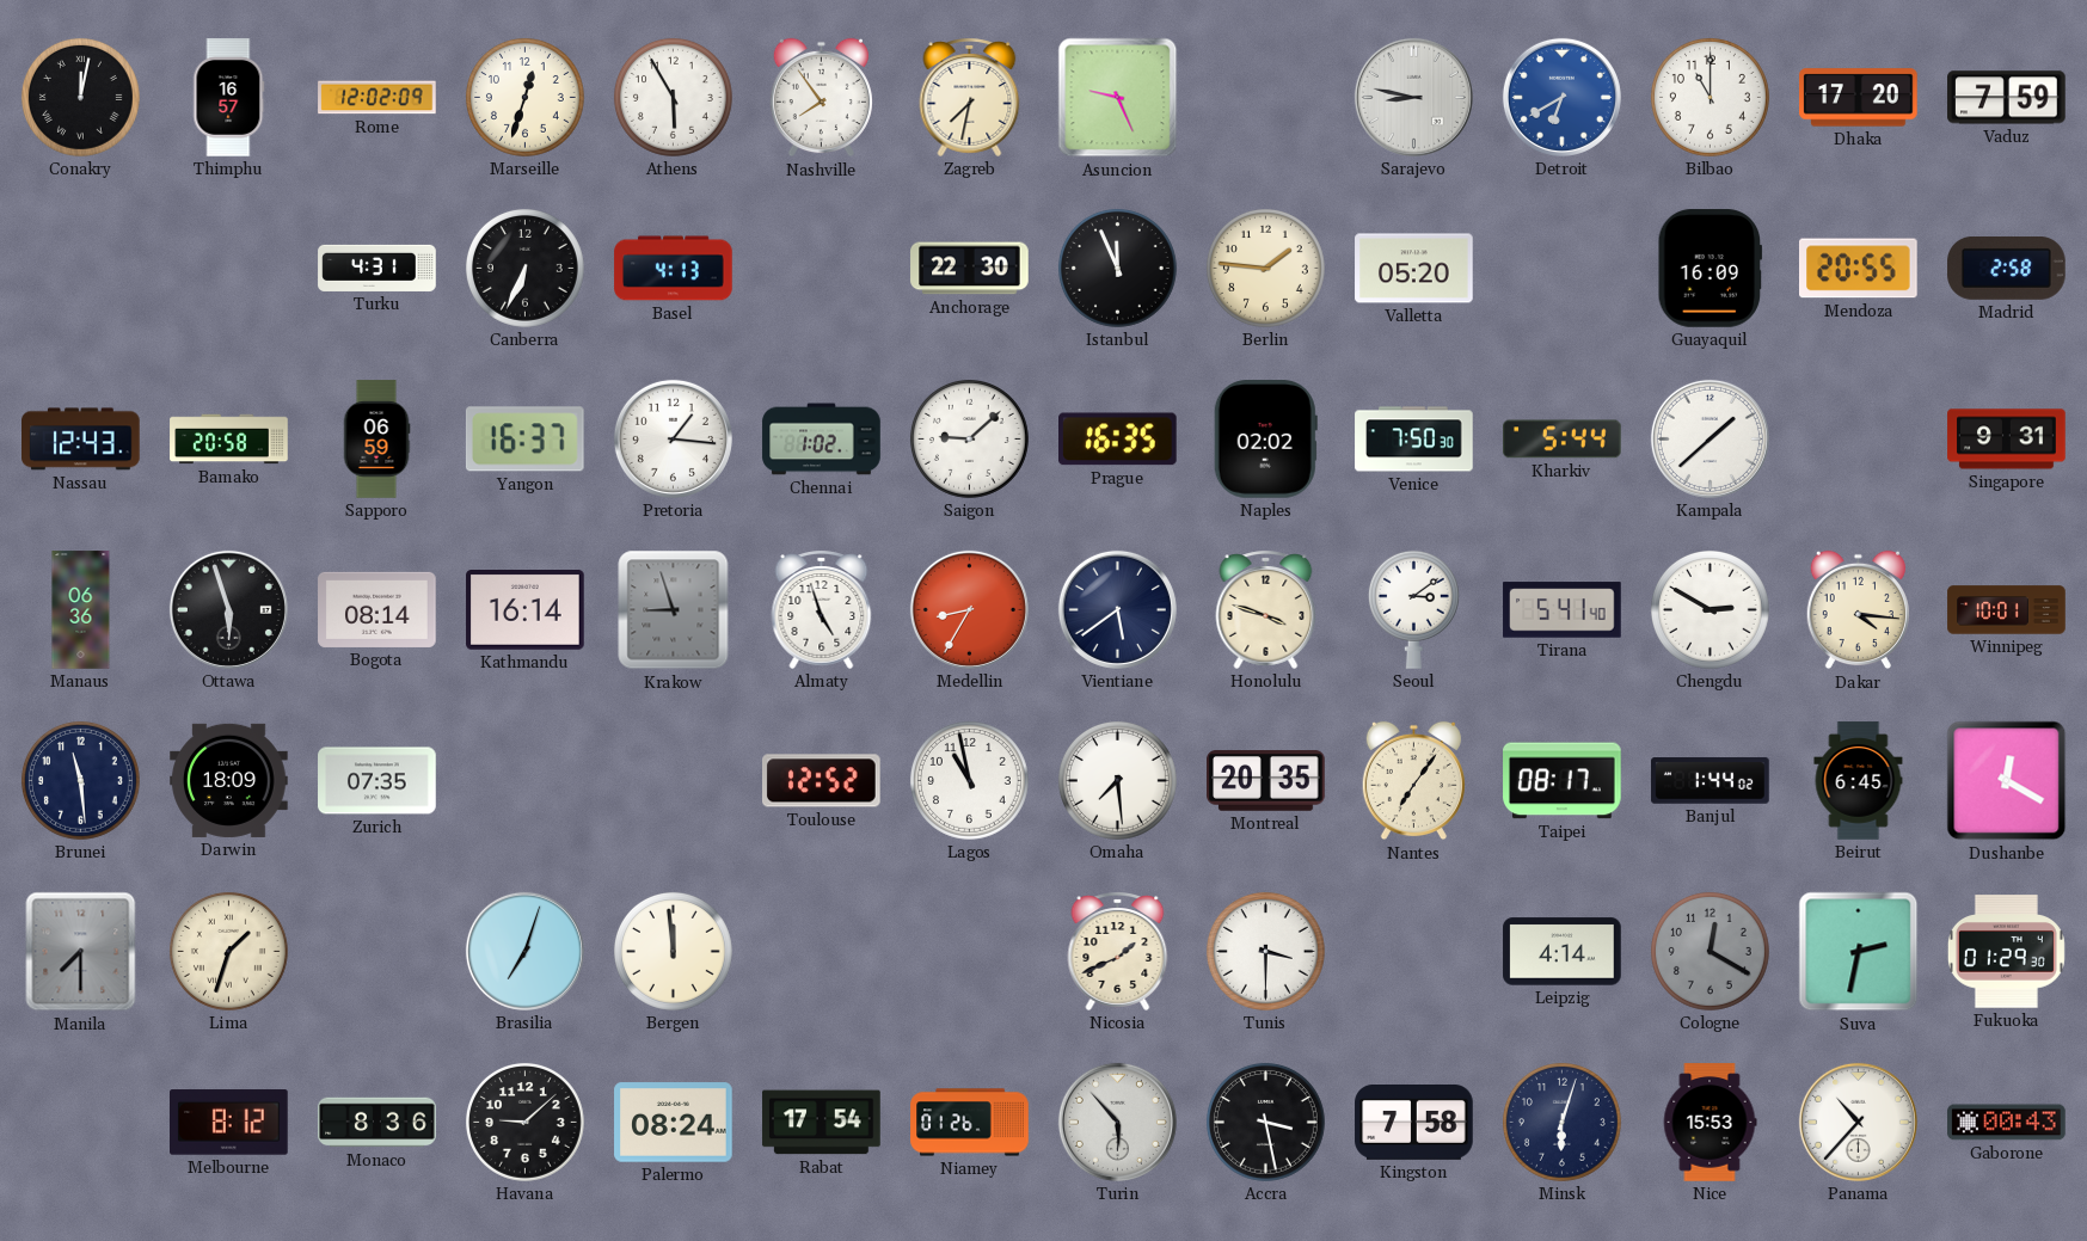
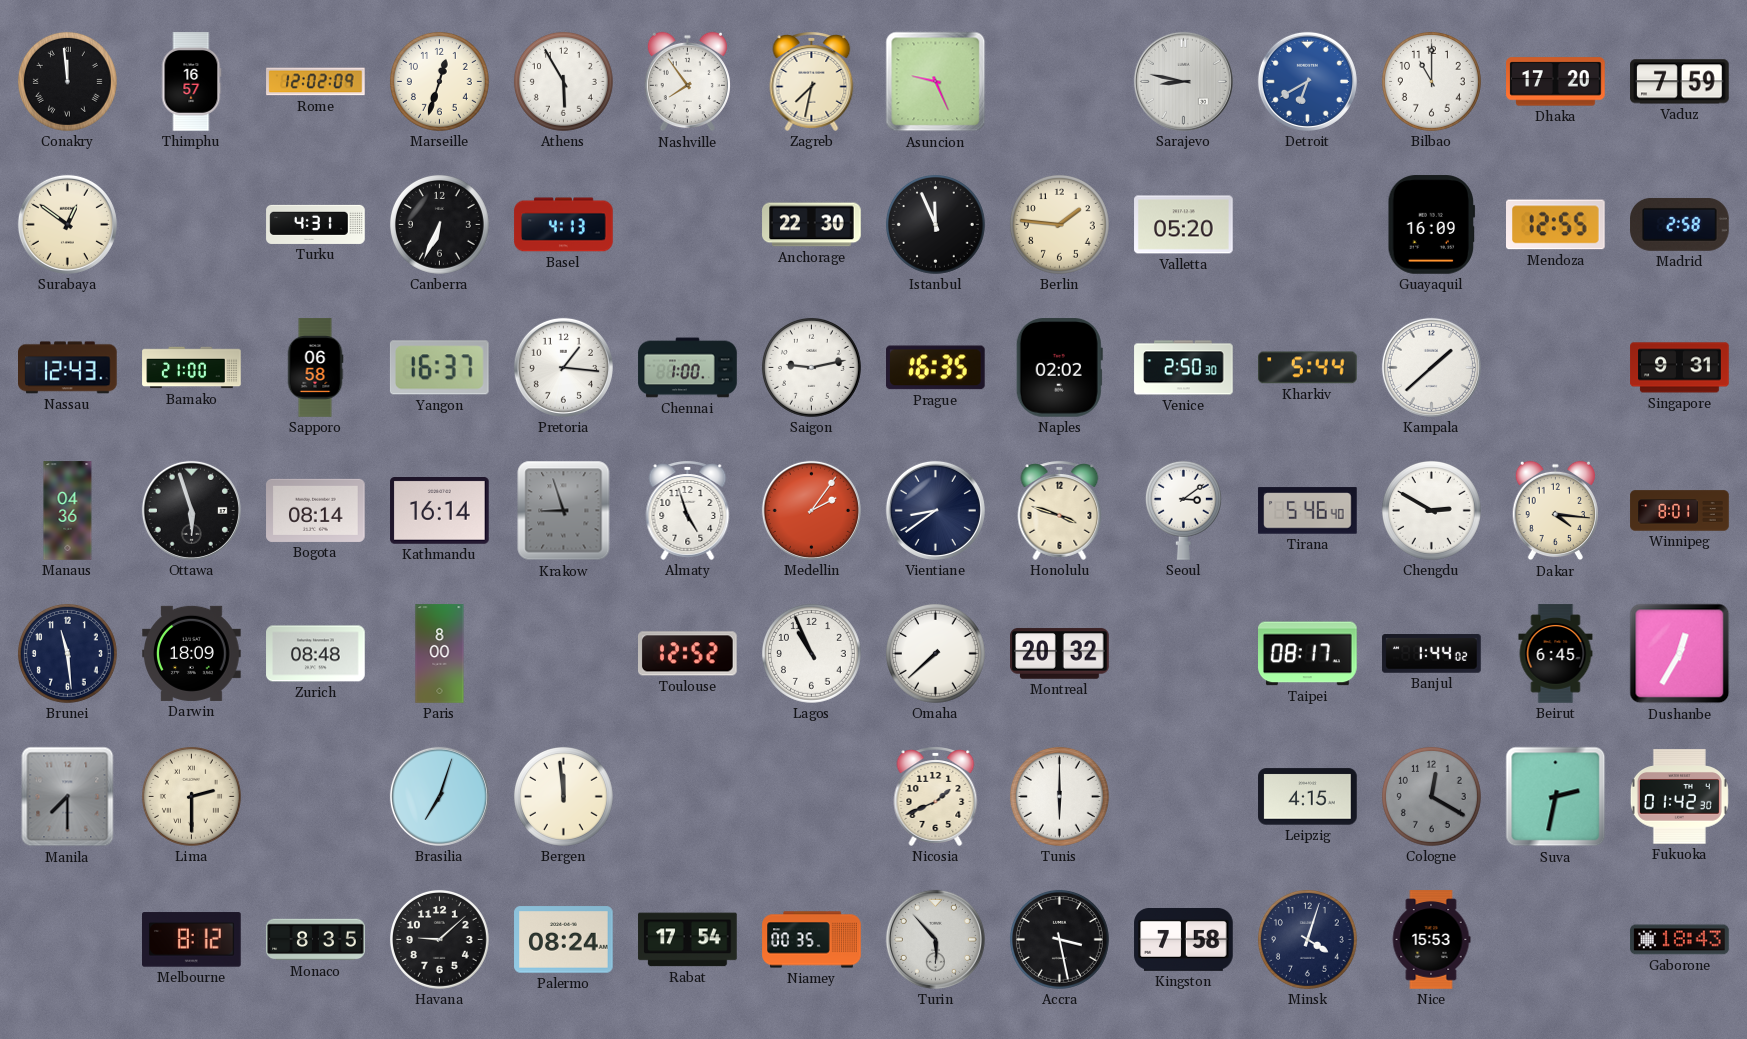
Conakry: 12:02 -> 11:59 (67, 81)
Surabaya: none -> 12:51 (67, 224)
Mendoza: 20:55 -> 12:55 (1556, 225)
Bamako: 20:58 -> 21:00 (192, 368)
Sapporo: 06:59 -> 06:58 (315, 368)
Chennai: 1:02 -> 1:00 (688, 368)
Saigon: 9:08 -> 9:13 (811, 367)
Venice: 7:50 -> 2:50 (1184, 368)
Manaus: 06:36 -> 04:36 (68, 511)
Medellin: 8:35 -> 2:06 (811, 510)
Vientiane: 5:39 -> 8:39 (935, 510)
Tirana: 5:41 -> 5:46 (1308, 511)
Winnipeg: 10:01 -> 8:01 (1680, 511)
Zurich: 07:35 -> 08:48 (316, 654)
Paris: none -> 8:00 (440, 654)
Lagos: 10:58 -> 10:56 (811, 653)
Omaha: 7:29 -> 7:38 (935, 653)
Montreal: 20:35 -> 20:32 (1060, 654)
Nantes: 7:06 -> none (1413, 781)
Dushanbe: 12:20 -> 12:35 (1680, 654)
Lima: 1:33 -> 2:30 (191, 796)
Tunis: 3:30 -> 6:00 (1059, 796)
Leipzig: 4:14 -> 4:15 (1308, 797)
Fukuoka: 01:29 -> 01:42 (1679, 797)
Monaco: 8:36 -> 8:35 (316, 940)
Niamey: 01:26 -> 00:35 (812, 940)
Minsk: 6:03 -> 4:03 (1307, 939)
Panama: 10:37 -> none (1858, 1122)
Gaborone: 00:43 -> 18:43 (1680, 940)
